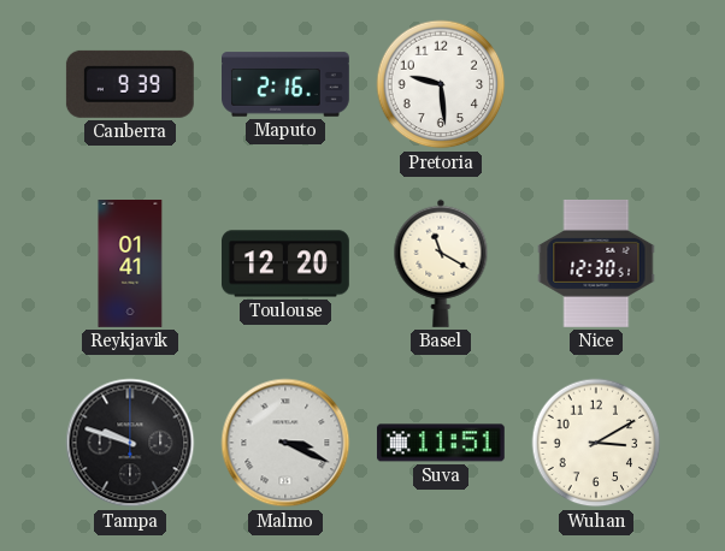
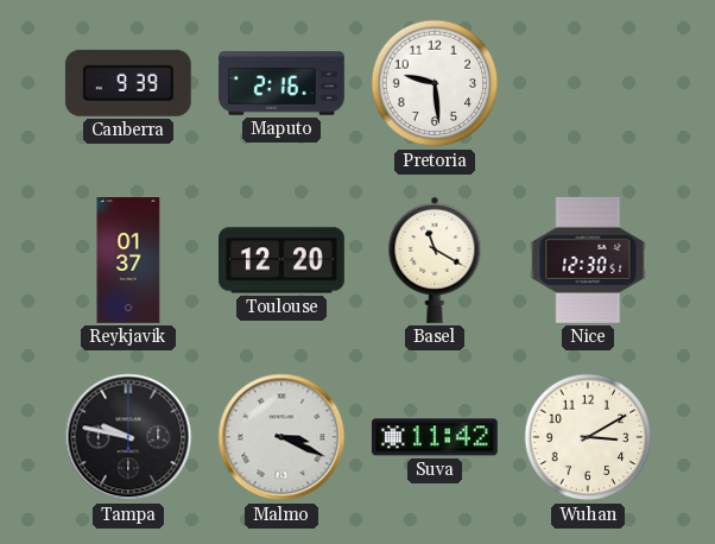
Reykjavik: 01:41 -> 01:37 (128, 261)
Tampa: 9:48 -> 9:47 (128, 437)
Suva: 11:51 -> 11:42 (435, 437)
